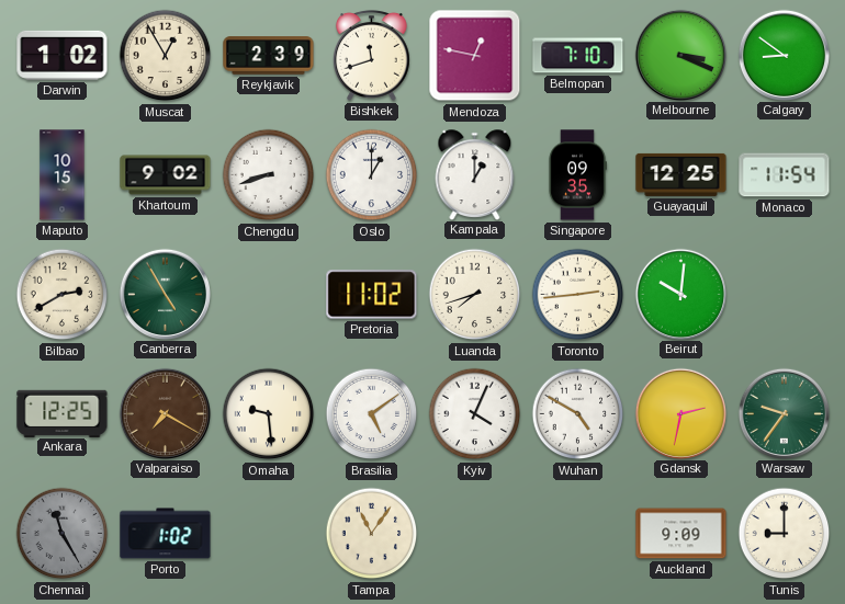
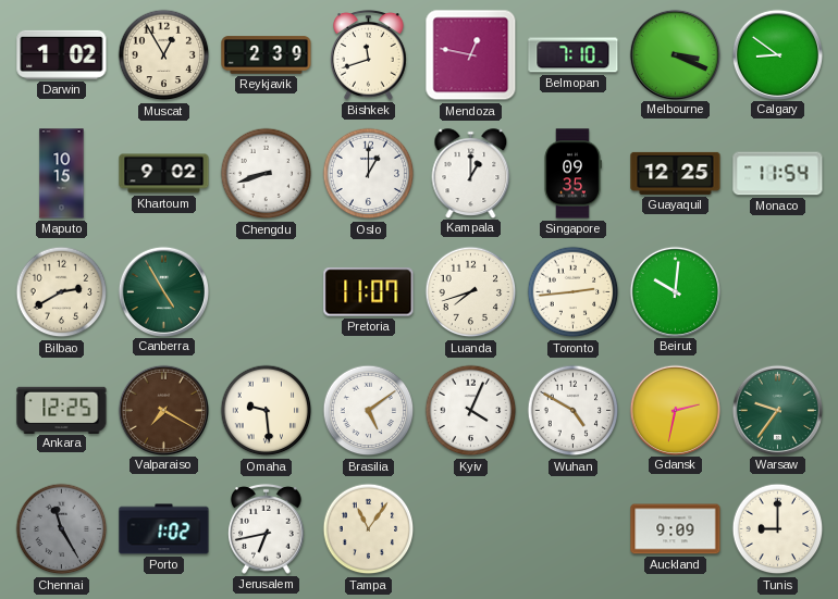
Pretoria: 11:02 -> 11:07 (369, 292)
Jerusalem: none -> 6:43 (267, 528)
